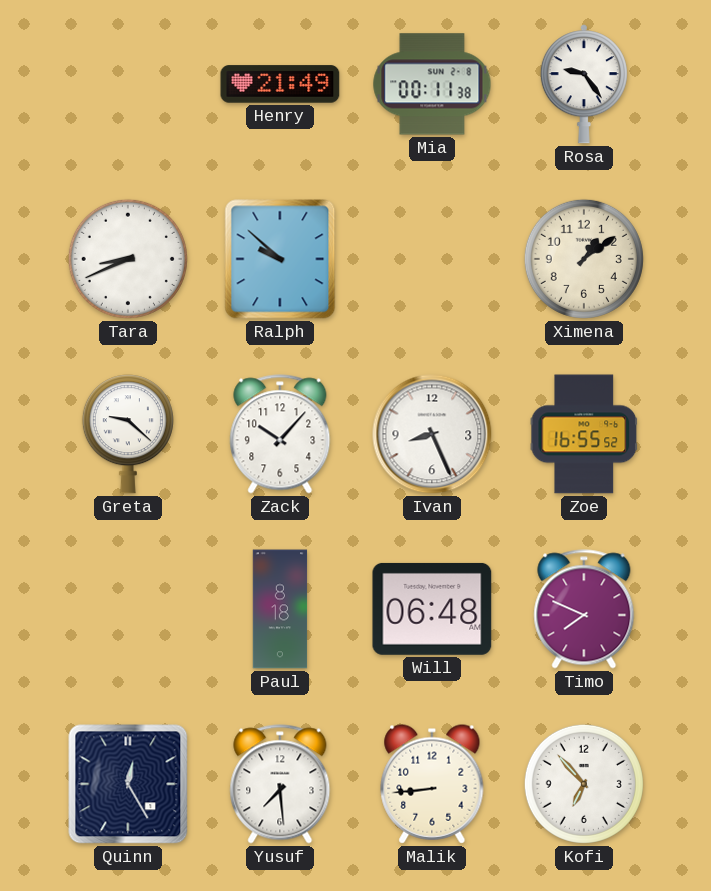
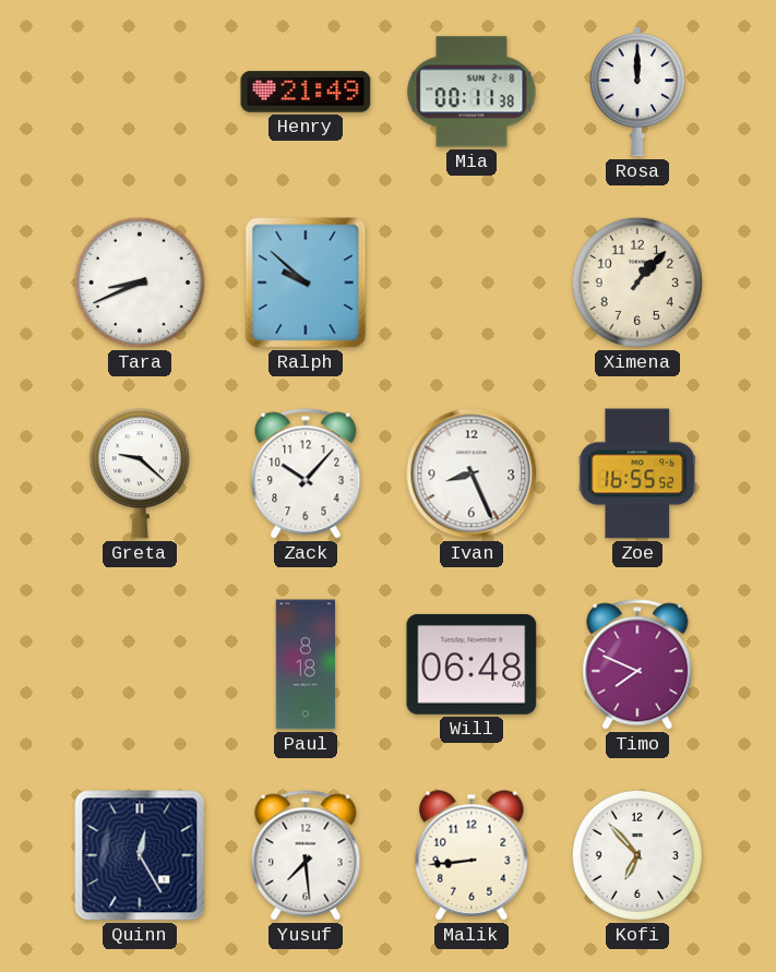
Rosa: 9:24 -> 12:00 (637, 92)
Ximena: 1:09 -> 1:07 (637, 283)
